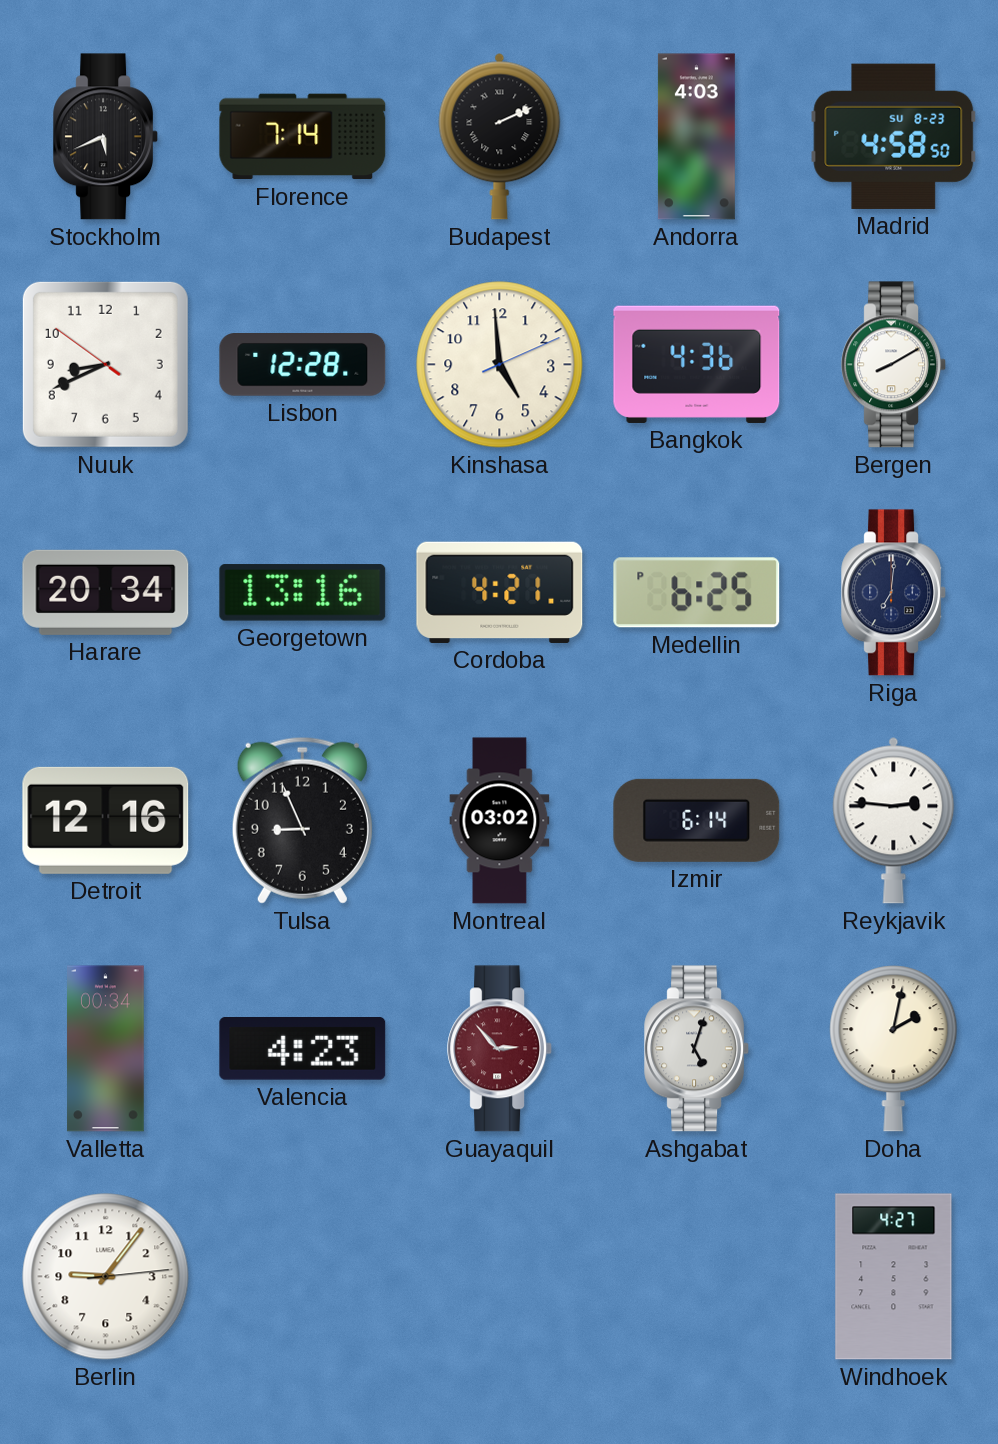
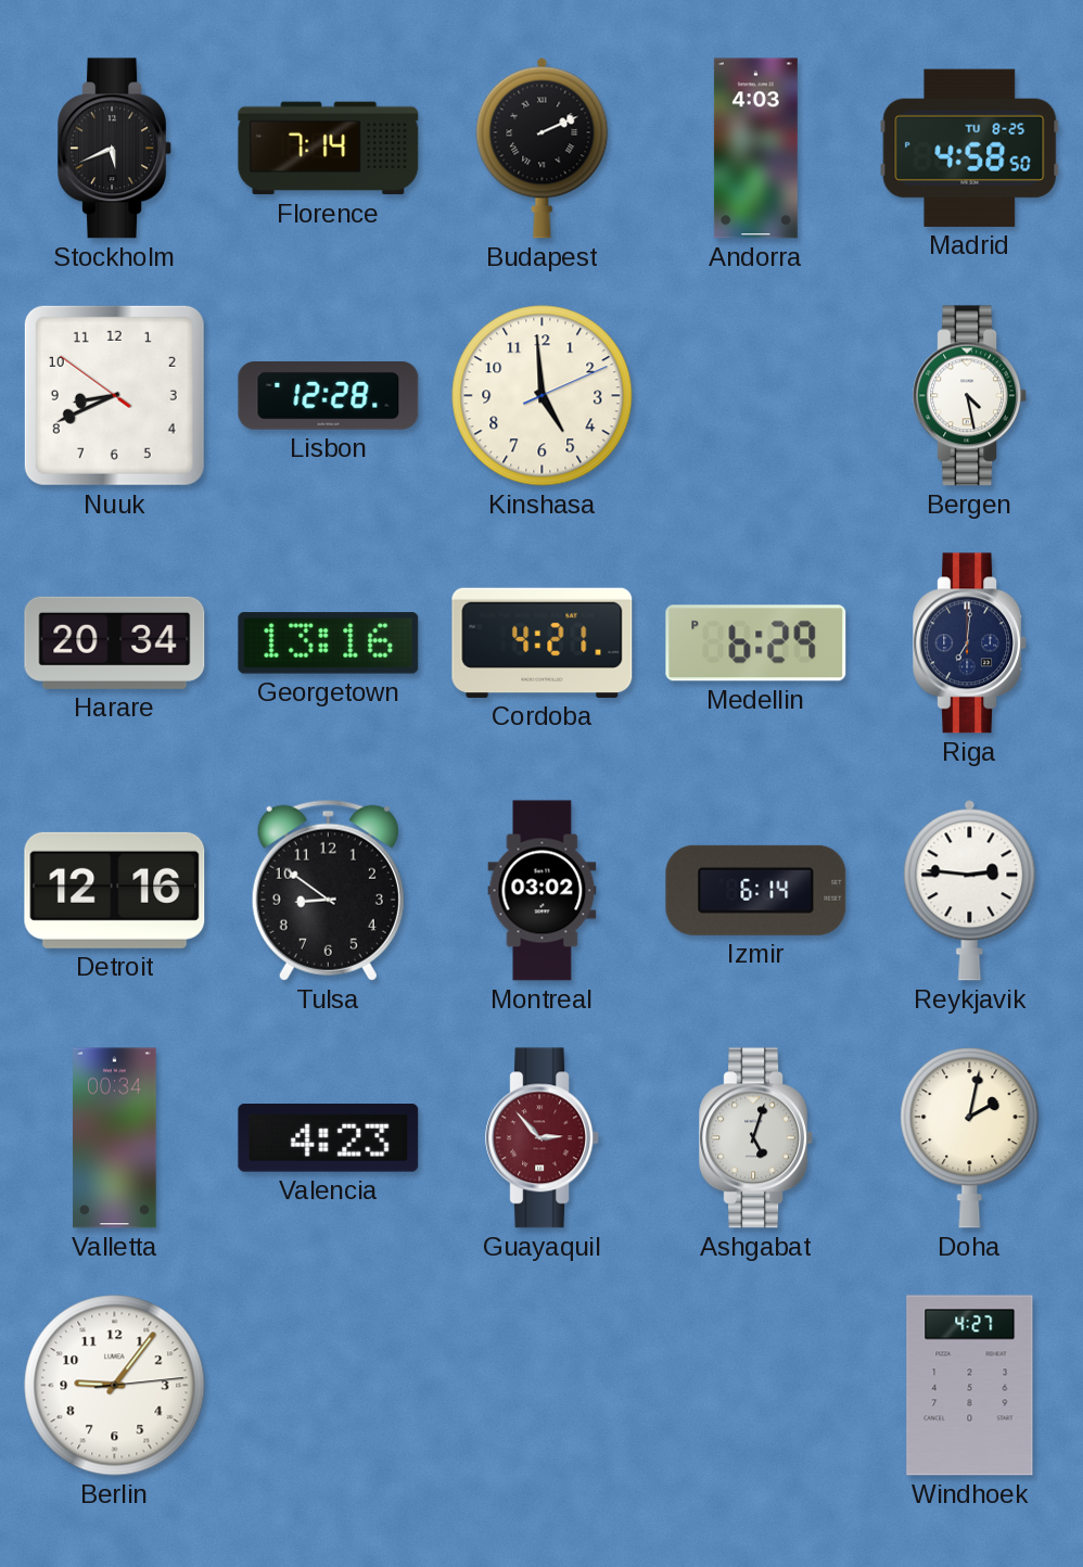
Madrid date: SU 8-23 -> TU 8-25 (970, 148)
Bangkok: 4:36 -> none (697, 364)
Bergen: 8:10 -> 4:28 (970, 396)
Medellin: 6:25 -> 6:29 (756, 644)
Tulsa: 8:56 -> 8:51 (328, 890)
